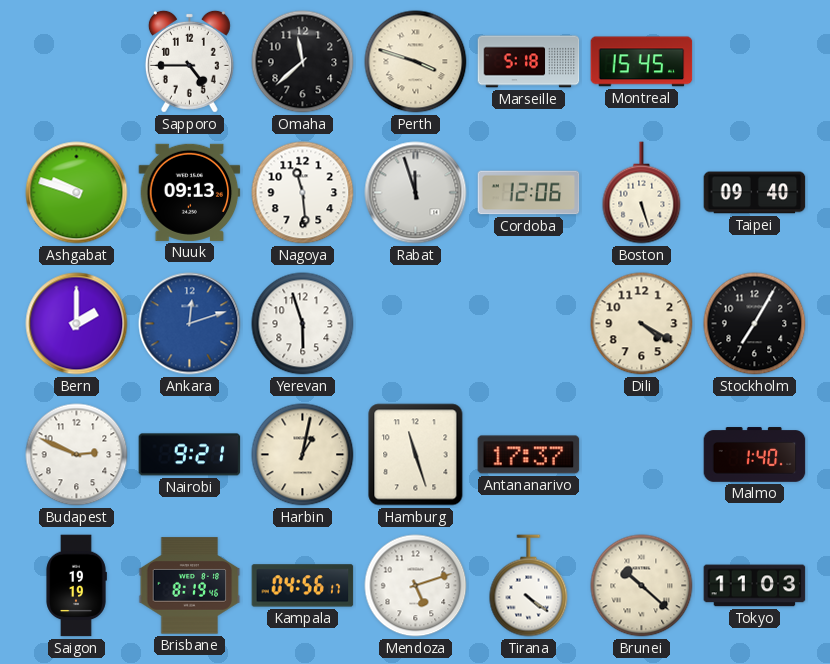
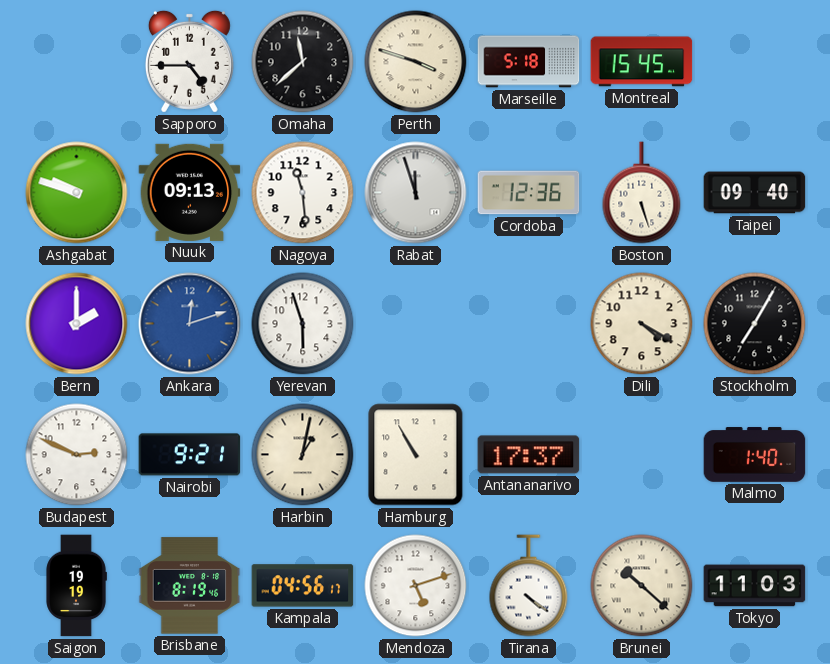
Cordoba: 12:06 -> 12:36 (529, 193)
Hamburg: 11:27 -> 10:55 (416, 455)
